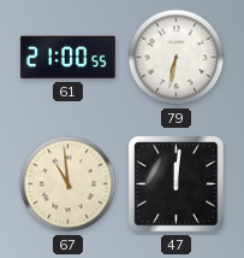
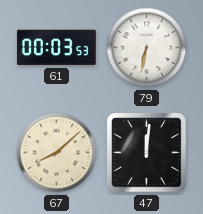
61: 21:00 -> 00:03 (56, 48)
67: 10:59 -> 8:08 (57, 153)
